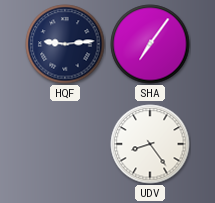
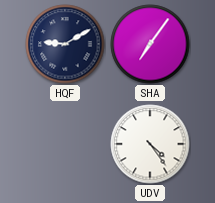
HQF: 9:14 -> 9:10 (65, 44)
UDV: 8:24 -> 4:24 (150, 144)
